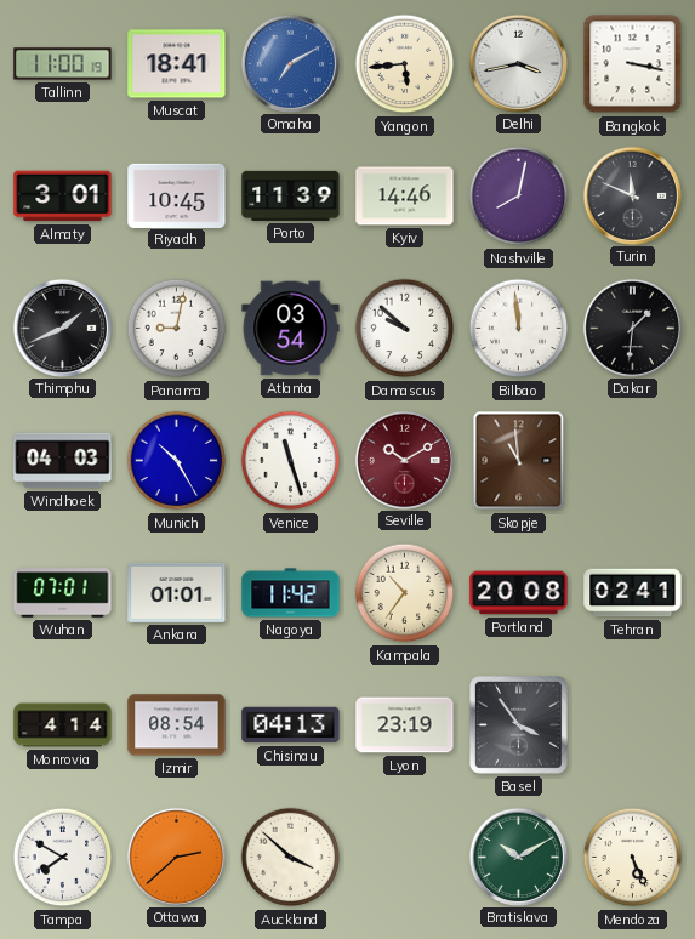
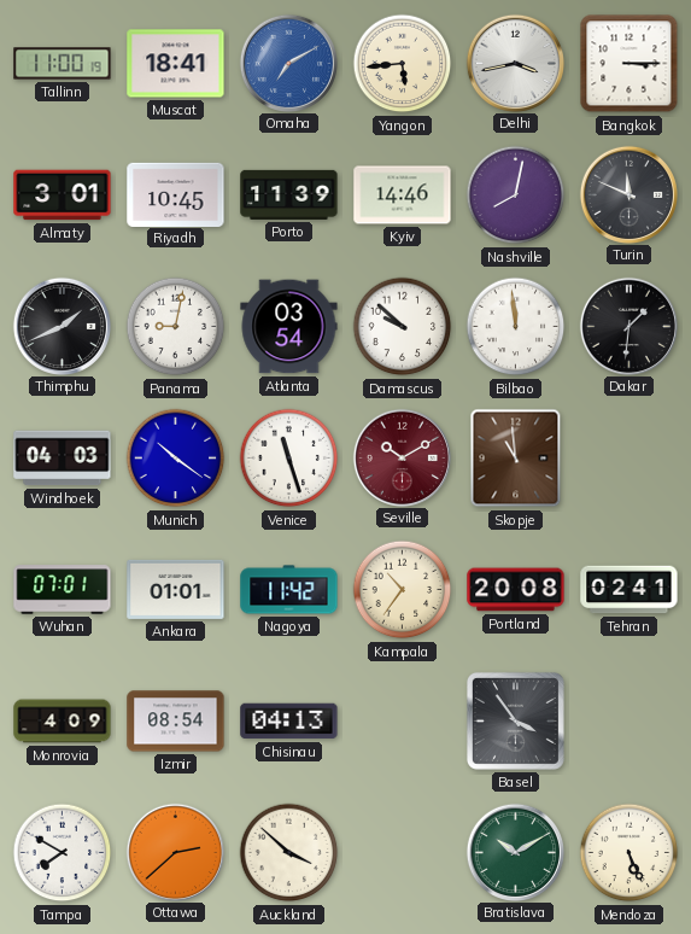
Bangkok: 3:17 -> 3:15 (629, 64)
Munich: 10:25 -> 10:21 (176, 459)
Monrovia: 4:14 -> 4:09 (63, 722)
Lyon: 23:19 -> none (405, 725)
